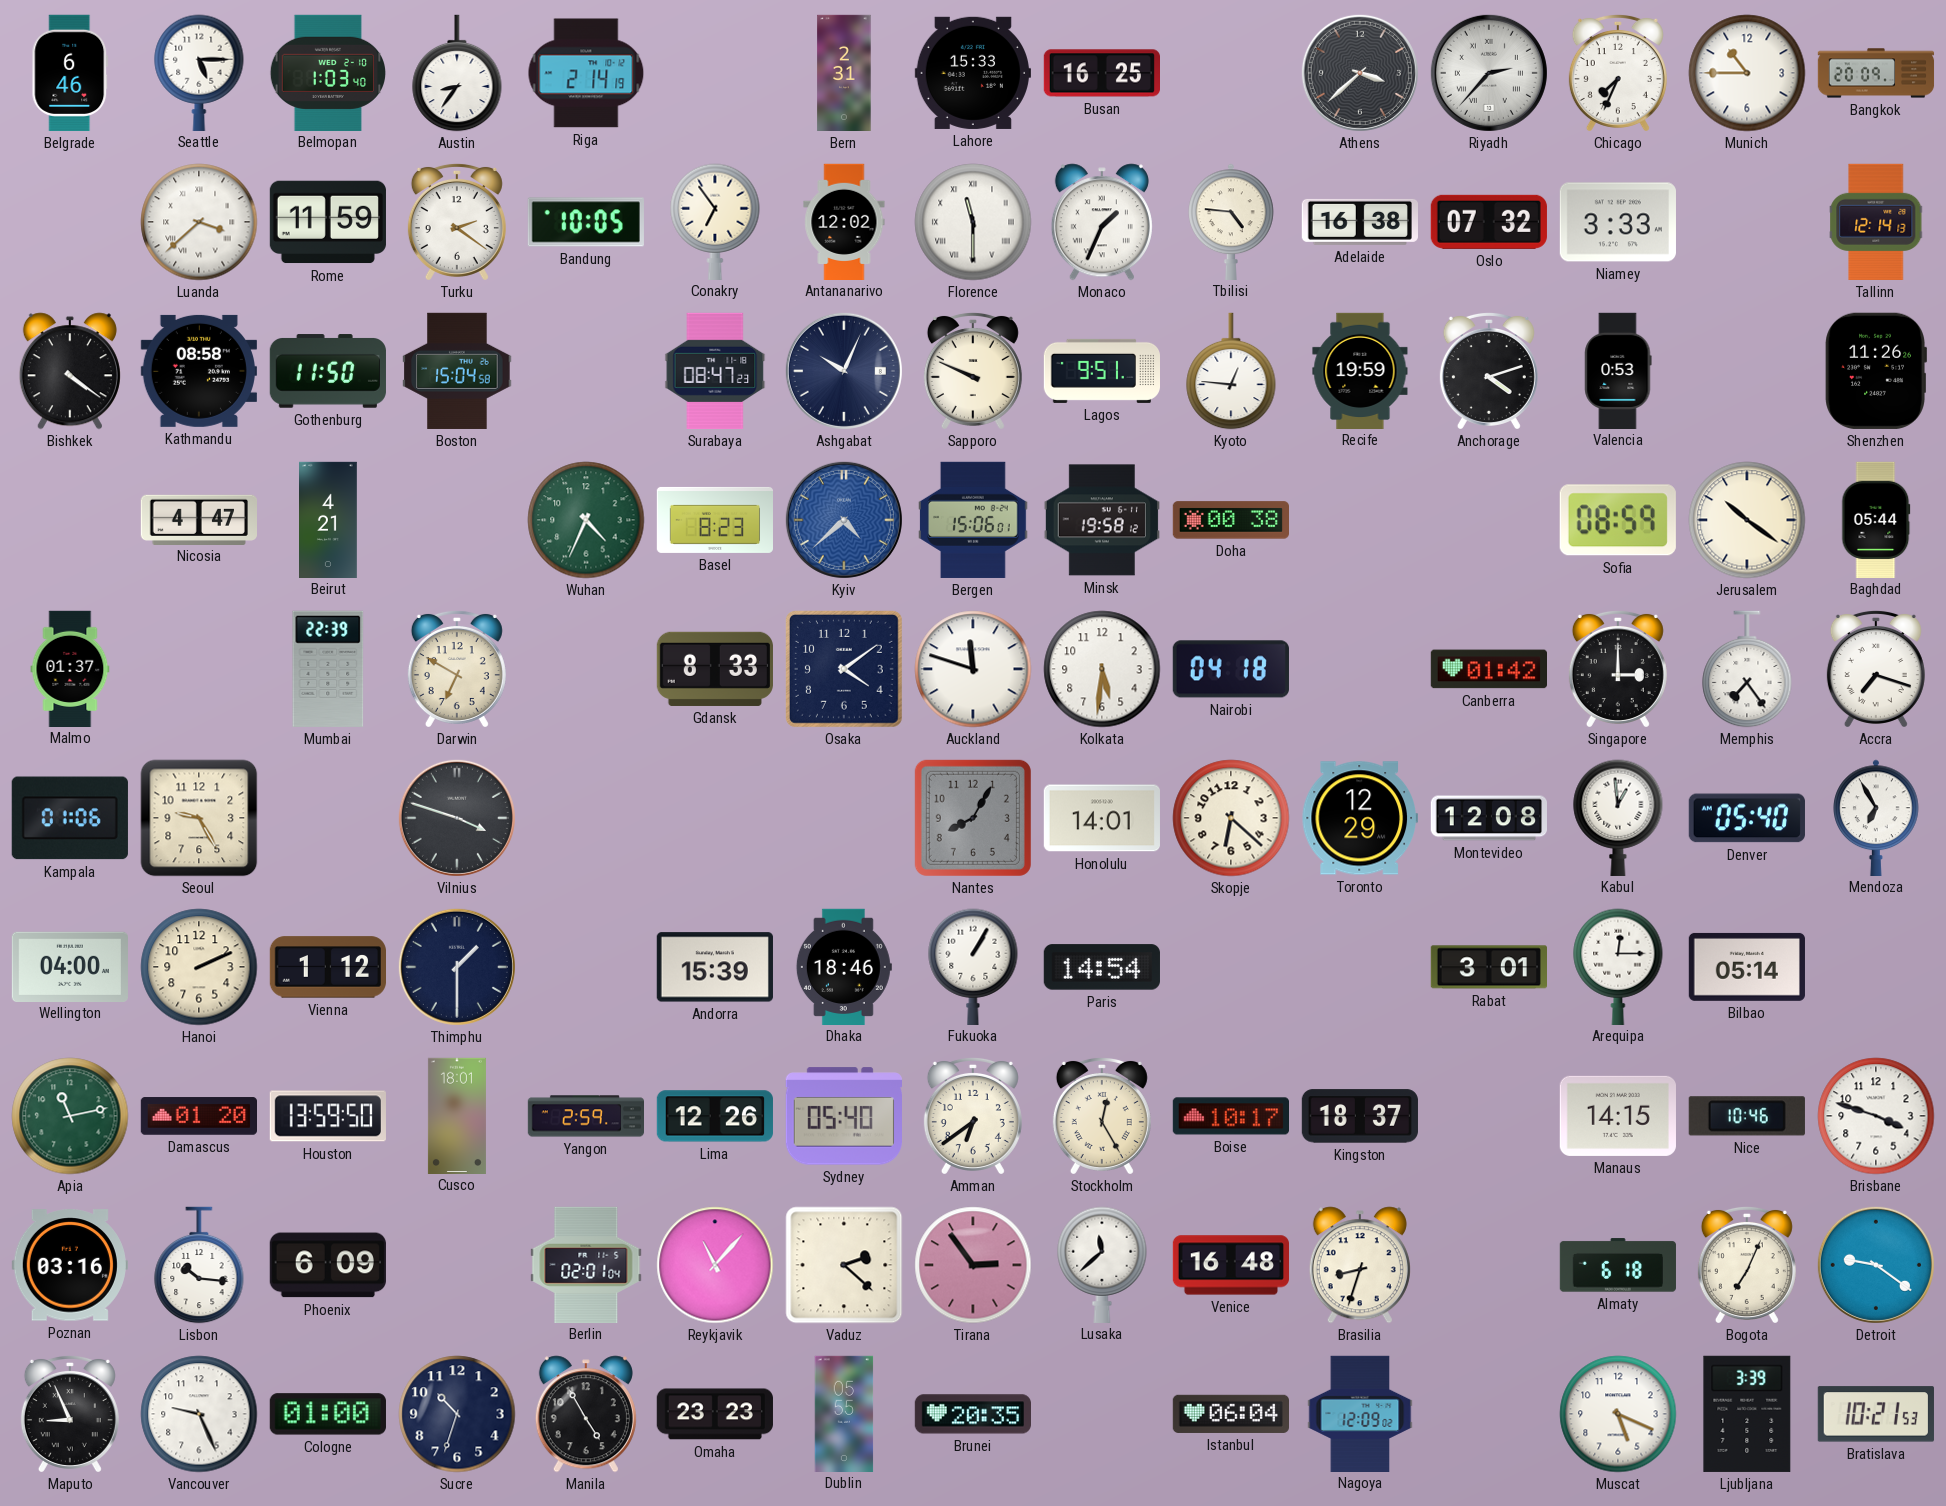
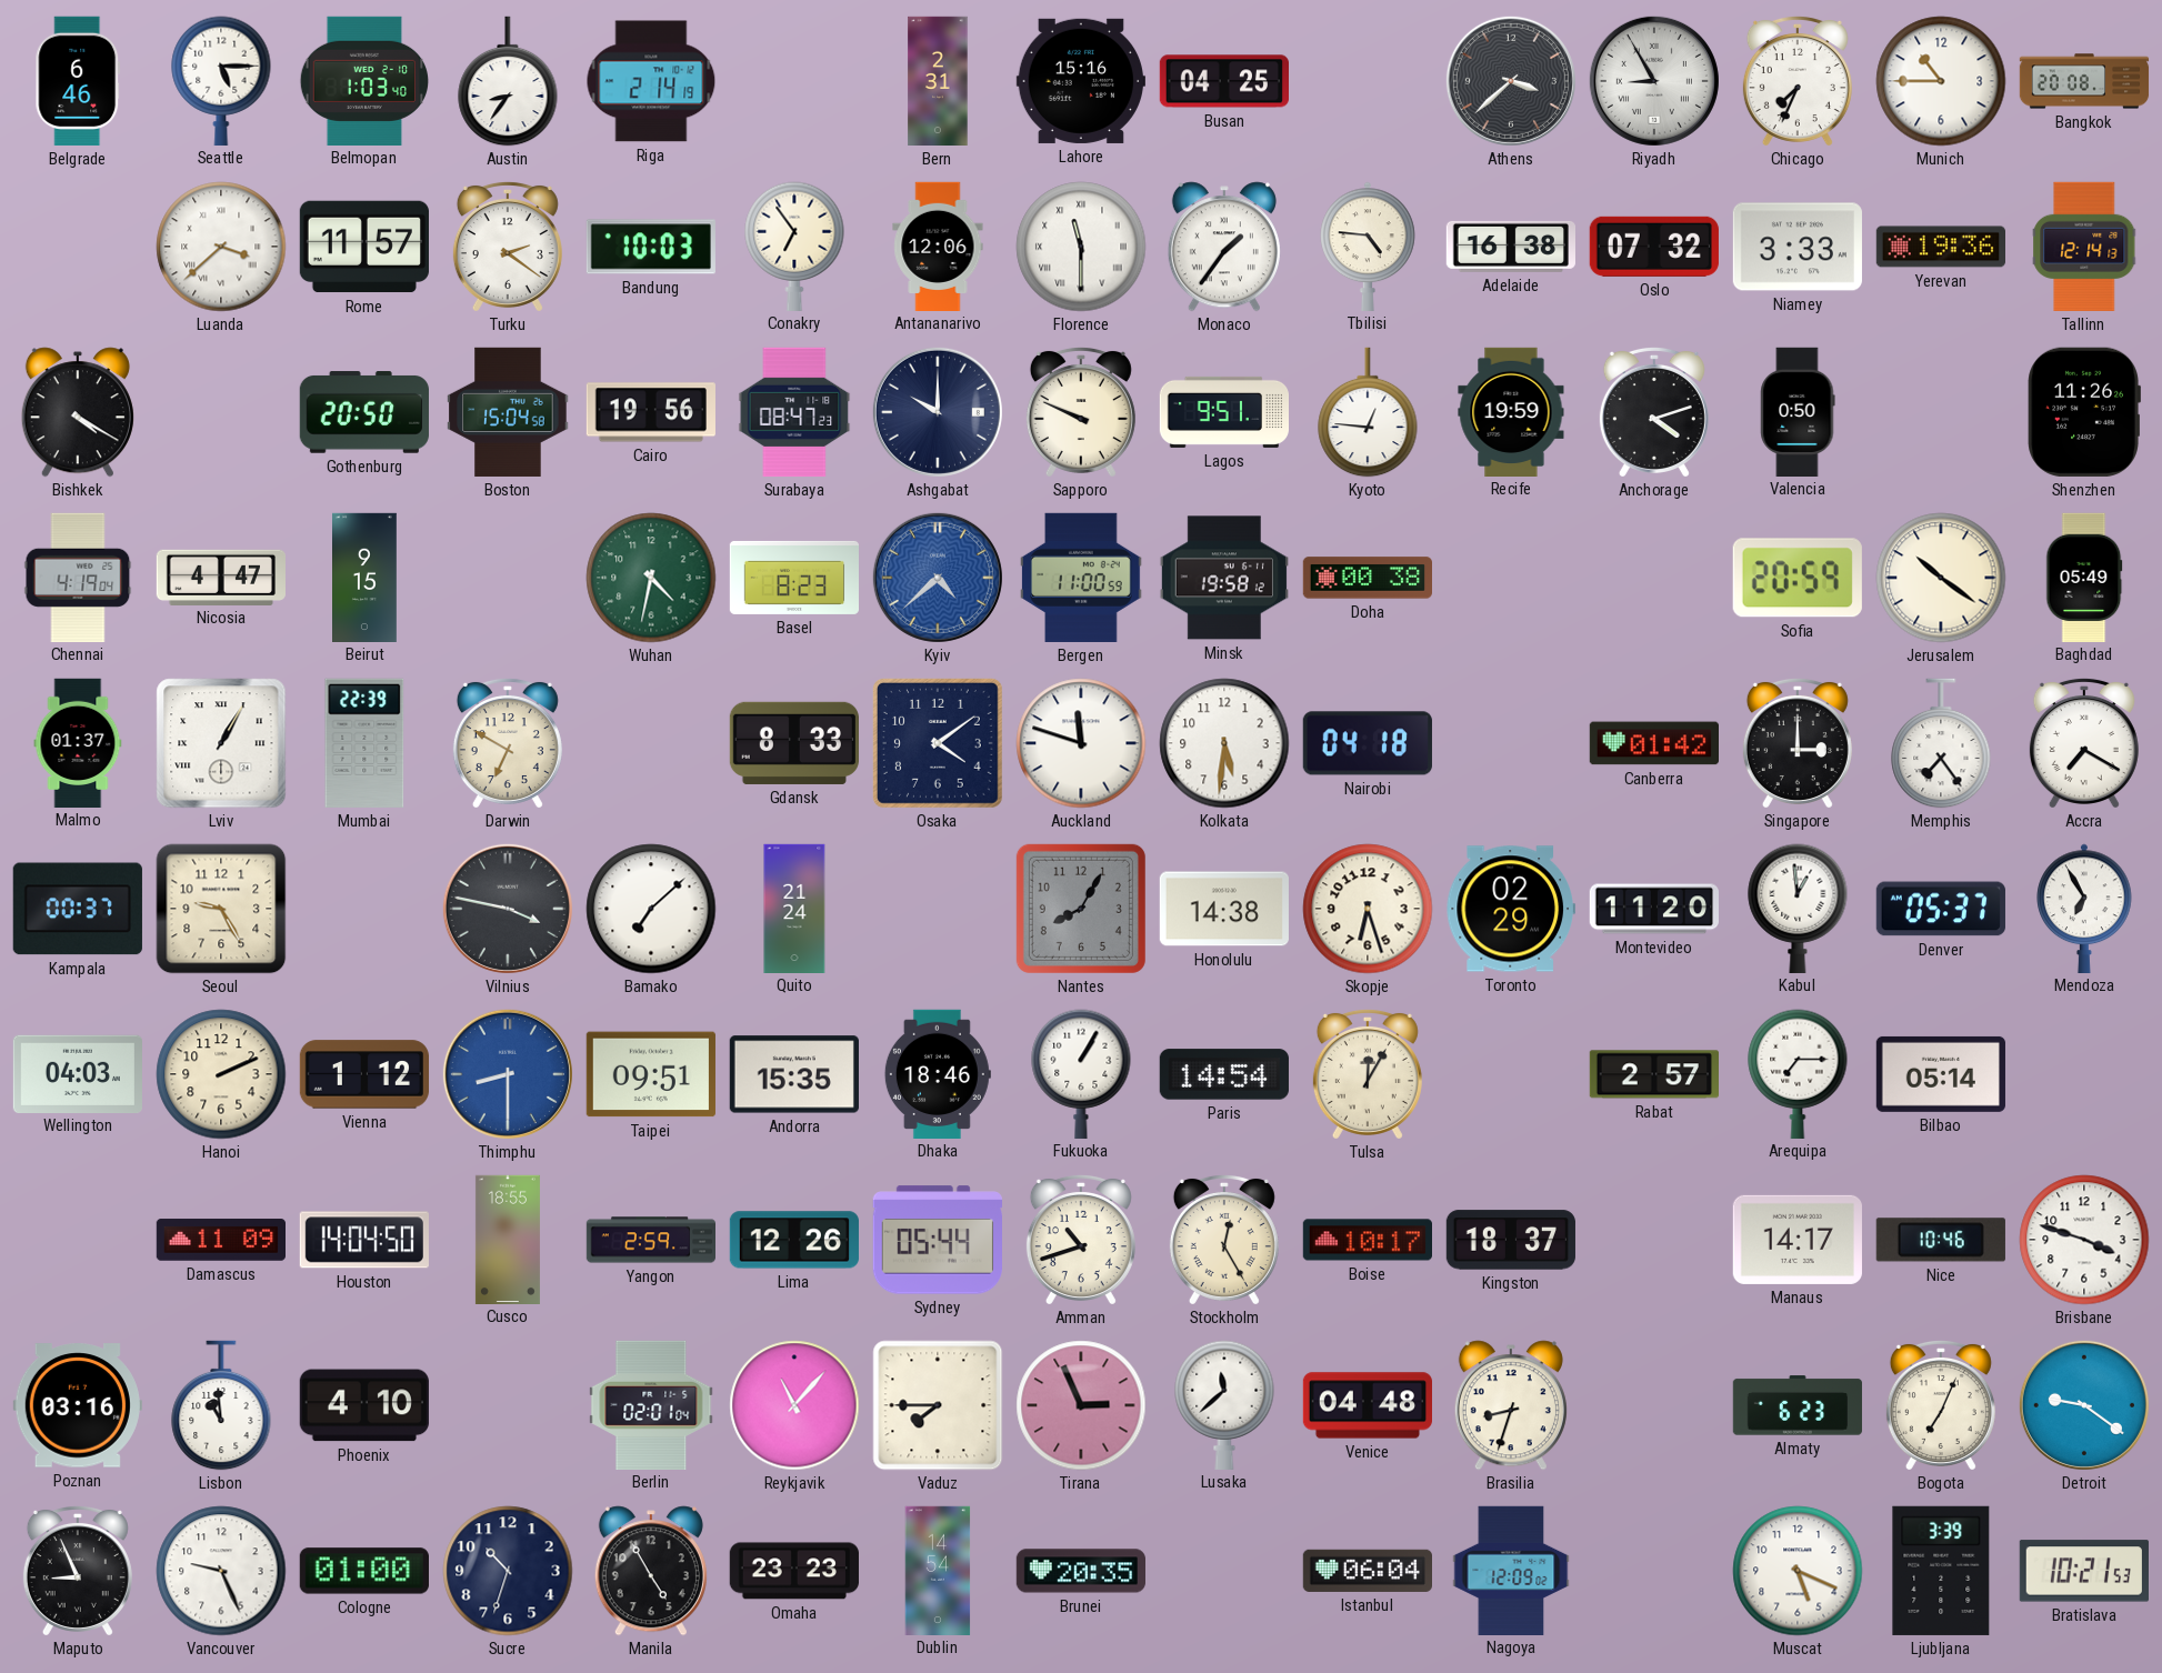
Lahore: 15:33 -> 15:16 (1081, 81)
Busan: 16:25 -> 04:25 (1223, 81)
Riyadh: 2:37 -> 8:55 (1654, 81)
Bangkok: 20:09 -> 20:08 (2084, 81)
Rome: 11:59 -> 11:57 (364, 247)
Bandung: 10:05 -> 10:03 (651, 247)
Antananarivo: 12:02 -> 12:06 (938, 246)
Monaco: 1:34 -> 1:36 (1224, 247)
Yerevan: none -> 19:36 (1940, 247)
Bishkek: 4:21 -> 4:20 (78, 412)
Kathmandu: 08:58 -> none (199, 371)
Gothenburg: 11:50 -> 20:50 (364, 412)
Cairo: none -> 19:56 (650, 412)
Ashgabat: 10:04 -> 10:00 (938, 412)
Valencia: 0:53 -> 0:50 (1798, 411)
Chennai: none -> 4:19 (78, 577)
Beirut: 4:21 -> 9:15 (366, 577)
Wuhan: 4:34 -> 4:32 (651, 578)
Bergen: 15:06 -> 11:00 (1081, 578)
Sofia: 08:59 -> 20:59 (1798, 578)
Baghdad: 05:44 -> 05:49 (2084, 577)
Lviv: none -> 1:05 (221, 743)
Accra: 7:18 -> 7:20 (2084, 742)
Kampala: 01:06 -> 00:37 (78, 909)
Vilnius: 3:48 -> 3:47 (508, 909)
Bamako: none -> 7:08 (651, 909)
Quito: none -> 21:24 (794, 908)
Honolulu: 14:01 -> 14:38 (1224, 909)
Skopje: 6:22 -> 6:27 (1368, 909)
Toronto: 12:29 -> 02:29 (1511, 909)
Montevideo: 12:08 -> 11:20 (1653, 909)
Denver: 05:40 -> 05:37 (1941, 909)
Wellington: 04:00 -> 04:03 (78, 1073)
Thimphu: 1:30 -> 8:30 (508, 1074)
Thimphu dial: navy -> blue (508, 1074)
Taipei: none -> 09:51 (651, 1074)
Andorra: 15:39 -> 15:35 (794, 1074)
Tulsa: none -> 12:05 (1368, 1073)
Rabat: 3:01 -> 2:57 (1653, 1074)
Arequipa: 12:15 -> 7:15 (1798, 1073)
Apia: 11:13 -> none (70, 1116)
Damascus: 01:20 -> 11:09 (220, 1240)
Houston: 13:59 -> 14:04 (364, 1240)
Cusco: 18:01 -> 18:55 (508, 1239)
Sydney: 05:40 -> 05:44 (938, 1240)
Amman: 6:39 -> 10:42 (1081, 1239)
Manaus: 14:15 -> 14:17 (1798, 1240)
Lisbon: 10:16 -> 10:59 (221, 1405)
Phoenix: 6:09 -> 4:10 (364, 1405)
Vaduz: 2:22 -> 7:45 (938, 1405)
Tirana: 2:54 -> 2:56 (1081, 1405)
Venice: 16:48 -> 04:48 (1367, 1405)
Almaty: 6:18 -> 6:23 (1798, 1405)
Dublin: 05:55 -> 14:54 (938, 1570)
